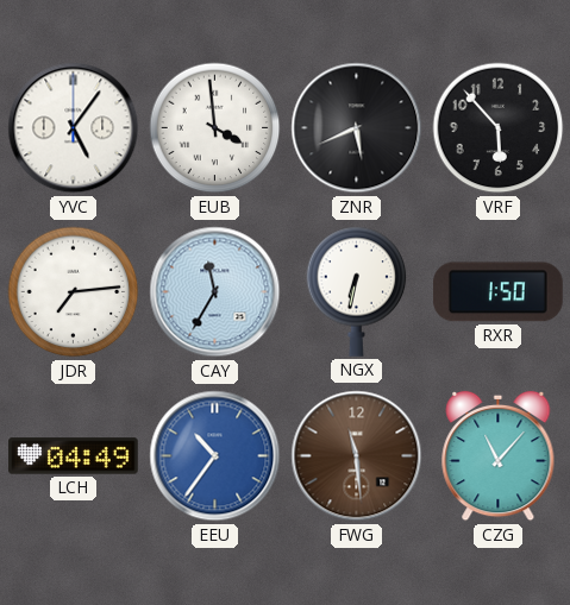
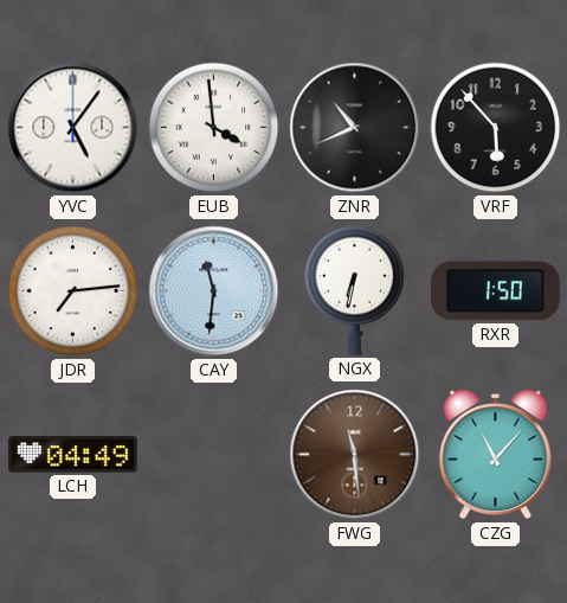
ZNR: 5:41 -> 10:41 (355, 128)
CAY: 11:35 -> 11:31 (214, 291)
EEU: 10:36 -> none (215, 456)
